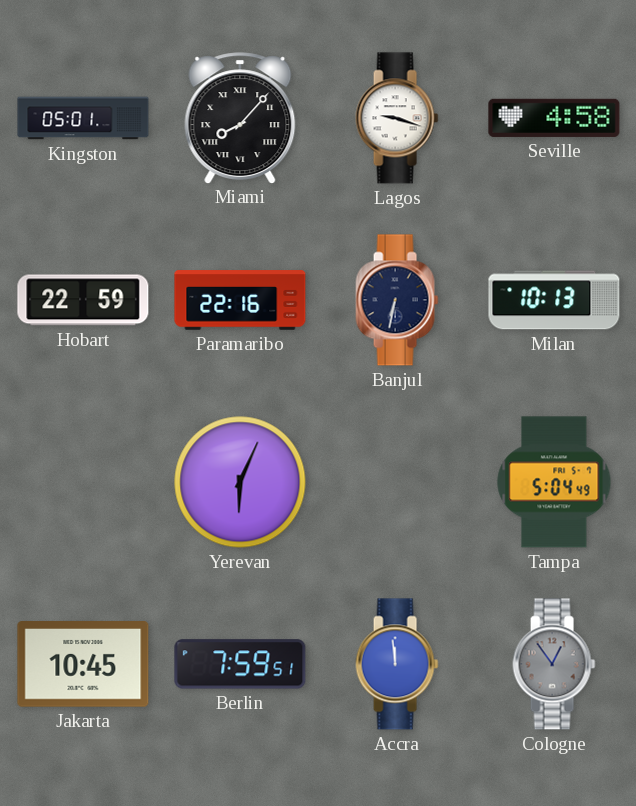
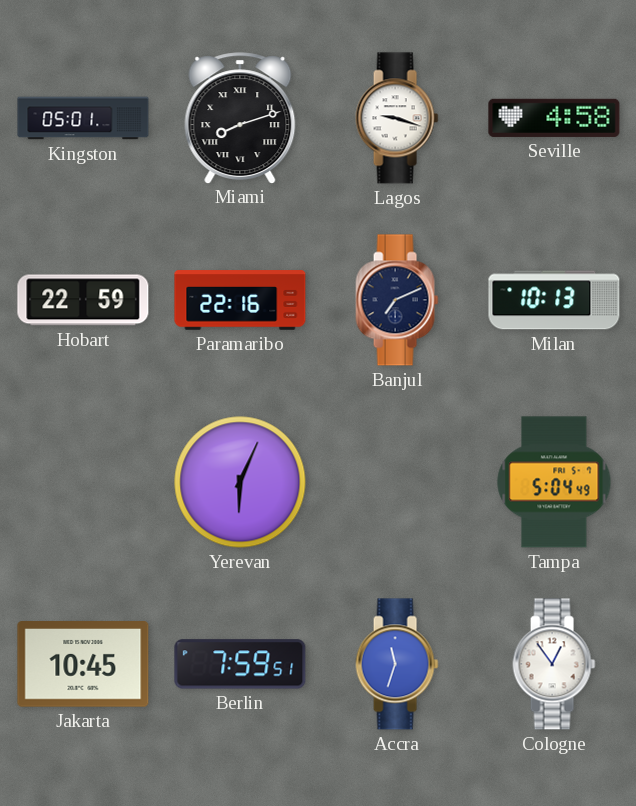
Miami: 8:07 -> 8:12 (240, 118)
Banjul: 6:32 -> 7:11 (397, 300)
Accra: 11:59 -> 11:33 (397, 664)
Cologne dial: grey -> white (554, 664)
